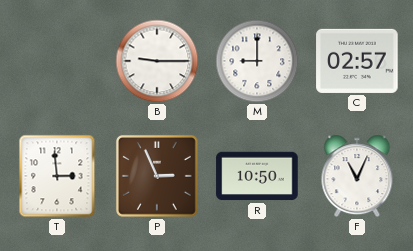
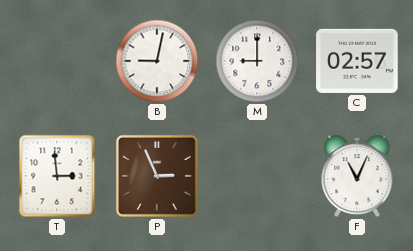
B: 9:15 -> 9:02 (157, 61)
R: 10:50 -> none (257, 176)
